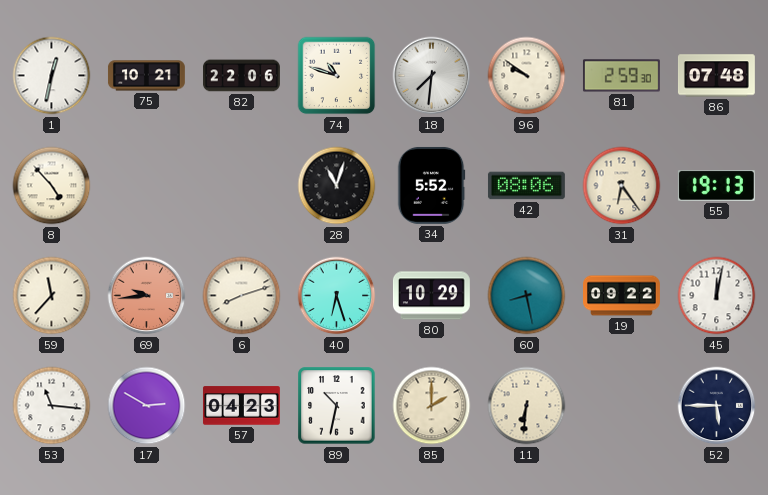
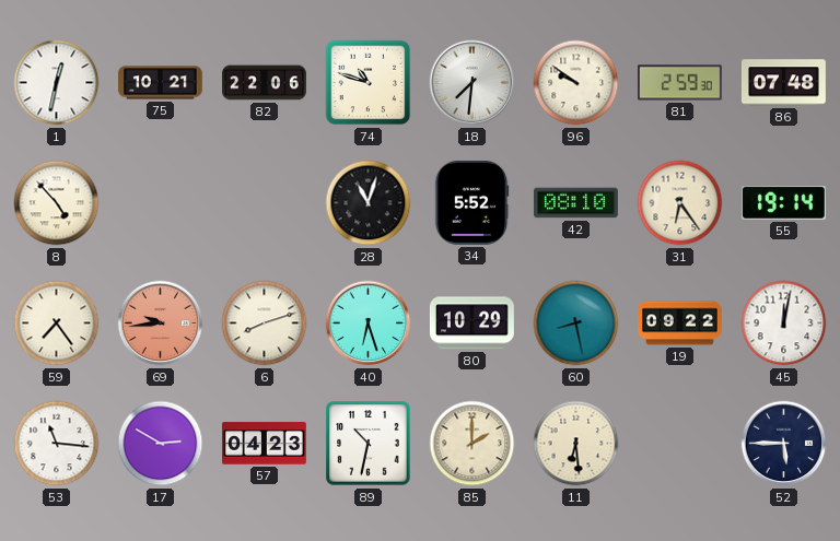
42: 08:06 -> 08:10 (575, 203)
55: 19:13 -> 19:14 (783, 203)
59: 11:37 -> 7:24 (57, 324)
11: 6:31 -> 6:29 (576, 444)
